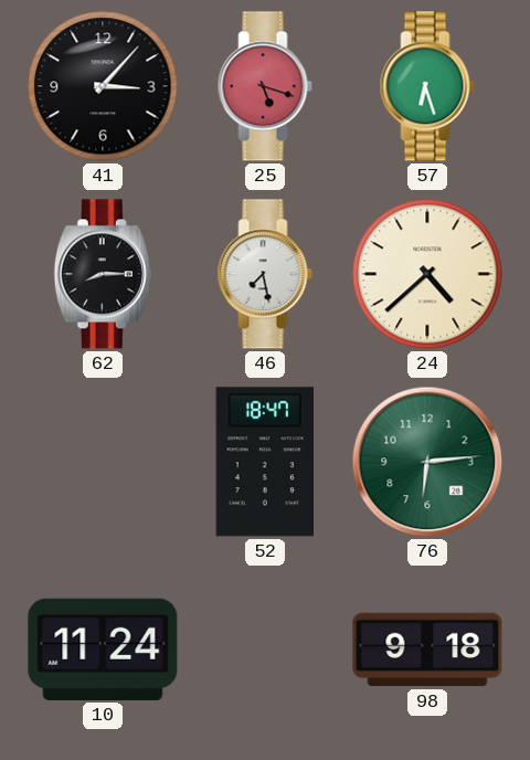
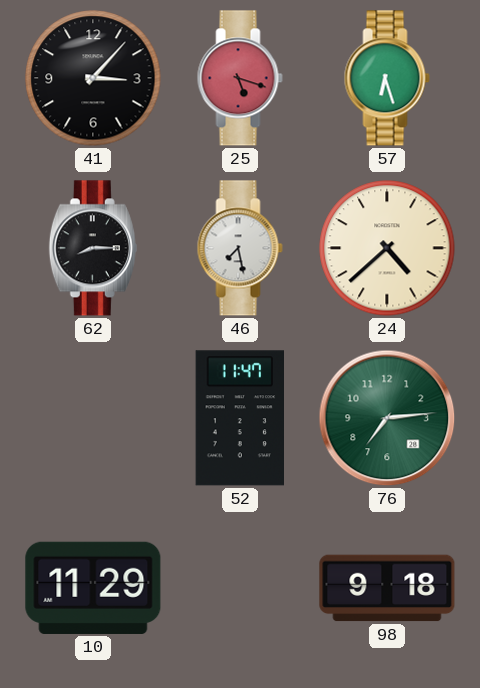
52: 18:47 -> 11:47 (239, 418)
76: 6:14 -> 7:14 (387, 418)
10: 11:24 -> 11:29 (93, 588)
